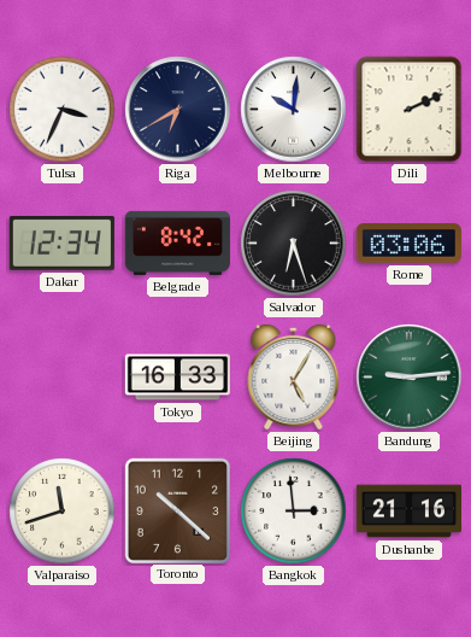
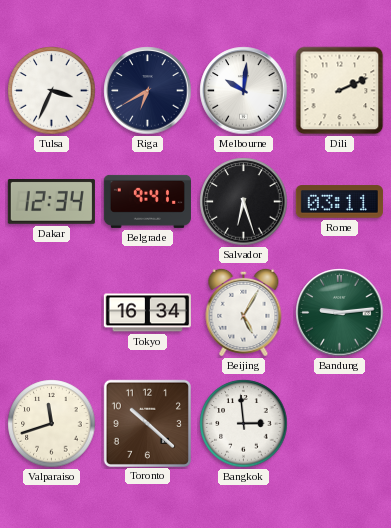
Belgrade: 8:42 -> 9:41 (147, 201)
Rome: 03:06 -> 03:11 (339, 202)
Tokyo: 16:33 -> 16:34 (147, 313)
Dushanbe: 21:16 -> none (408, 512)
